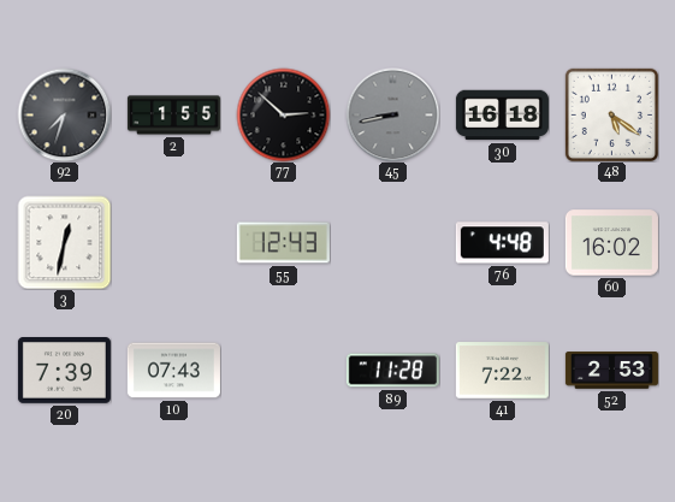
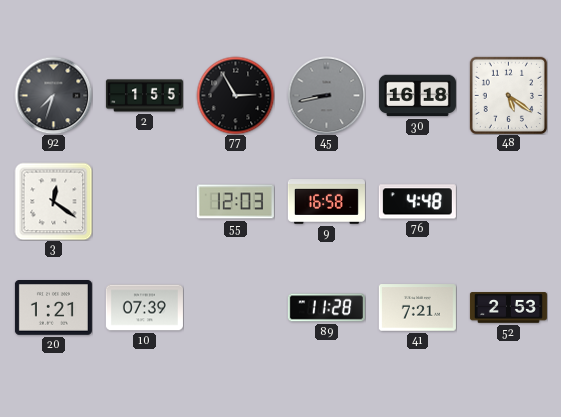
77: 2:52 -> 2:55 (235, 95)
3: 12:32 -> 12:21 (53, 201)
55: 12:43 -> 12:03 (235, 202)
9: none -> 16:58 (326, 202)
60: 16:02 -> none (611, 243)
20: 7:39 -> 1:21 (53, 308)
10: 07:43 -> 07:39 (144, 308)
41: 7:22 -> 7:21 (417, 308)
